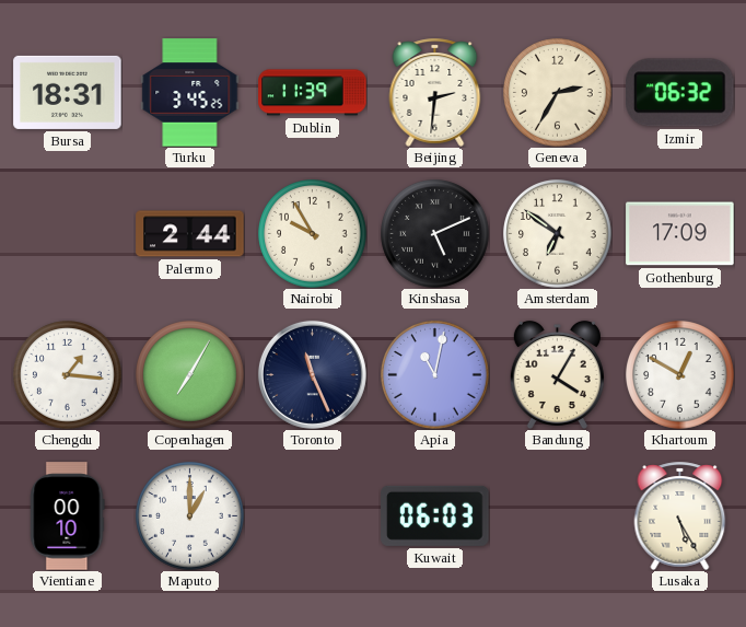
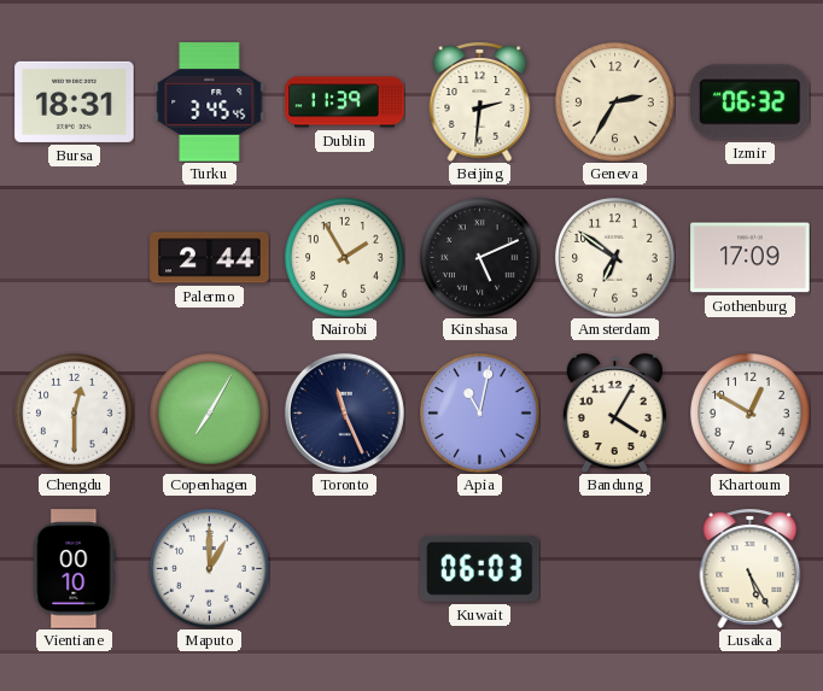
Turku: 3:45:25 -> 3:45:45 (210, 103)
Nairobi: 9:55 -> 1:55 (345, 258)
Chengdu: 1:16 -> 12:30 (75, 414)
